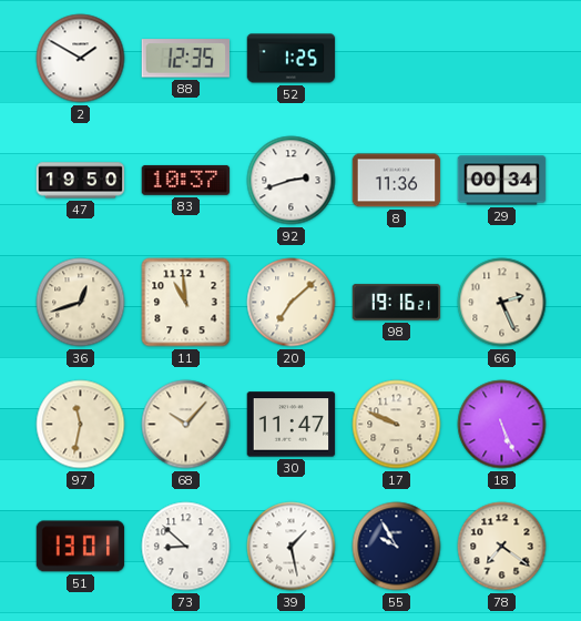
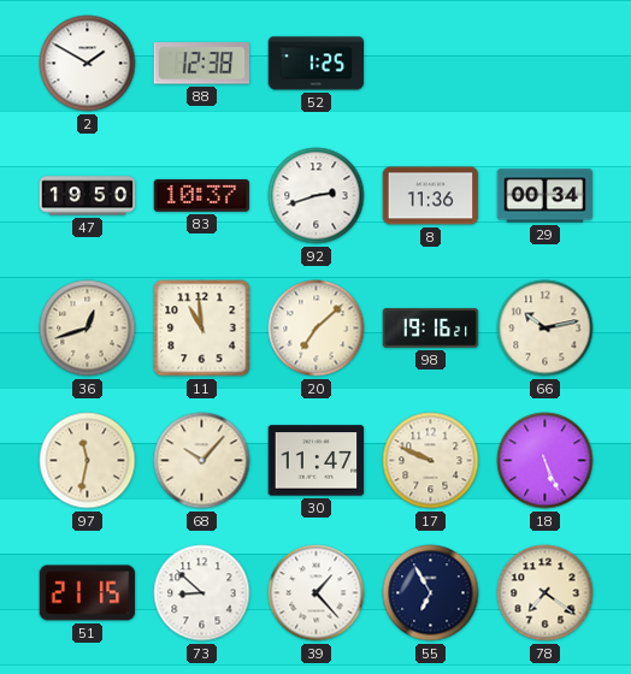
88: 12:35 -> 12:38 (201, 64)
66: 2:26 -> 10:13 (546, 329)
51: 13:01 -> 21:15 (88, 593)
39: 1:28 -> 1:23 (317, 593)
55: 9:55 -> 6:55 (431, 593)
